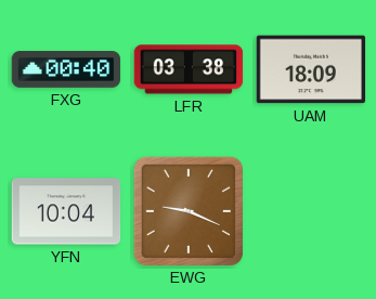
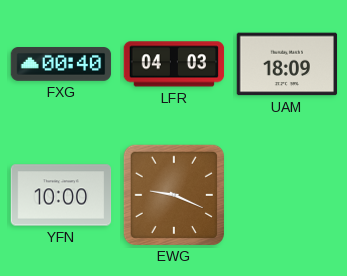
LFR: 03:38 -> 04:03 (174, 64)
YFN: 10:04 -> 10:00 (61, 195)
